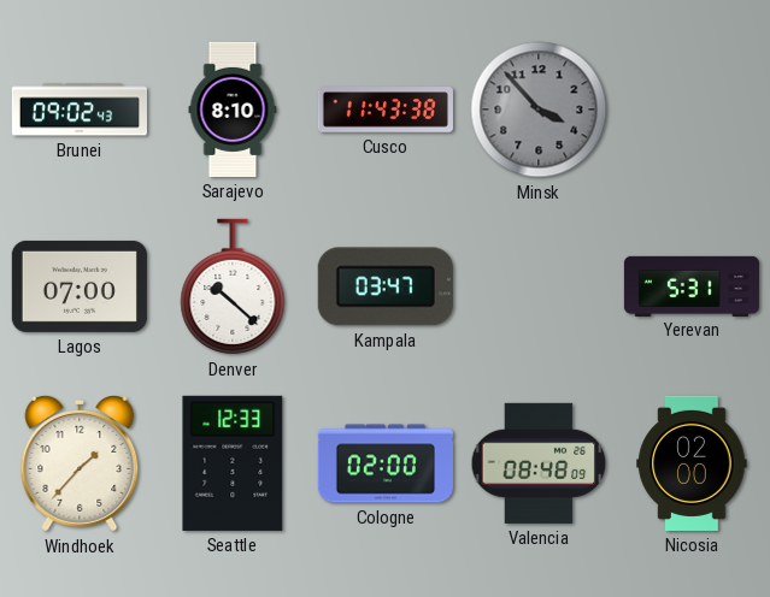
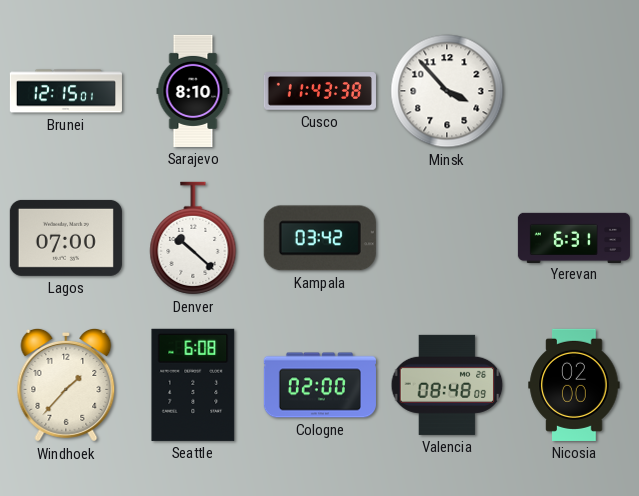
Brunei: 09:02 -> 12:15 (66, 91)
Minsk dial: grey -> white (447, 91)
Kampala: 03:47 -> 03:42 (320, 238)
Yerevan: 5:31 -> 6:31 (574, 237)
Seattle: 12:33 -> 6:08 (193, 385)
